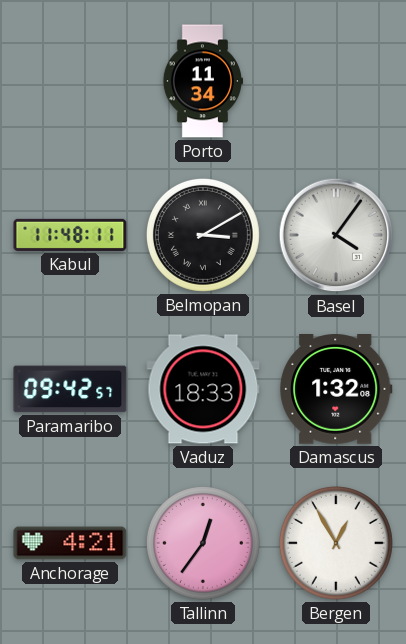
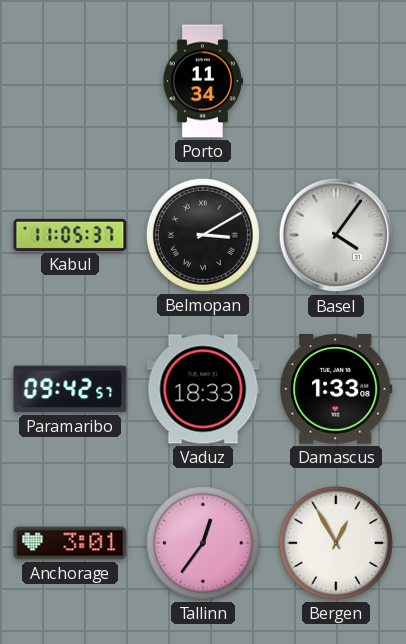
Kabul: 11:48 -> 11:05 (70, 235)
Damascus: 1:32 -> 1:33 (336, 390)
Anchorage: 4:21 -> 3:01 (70, 543)
